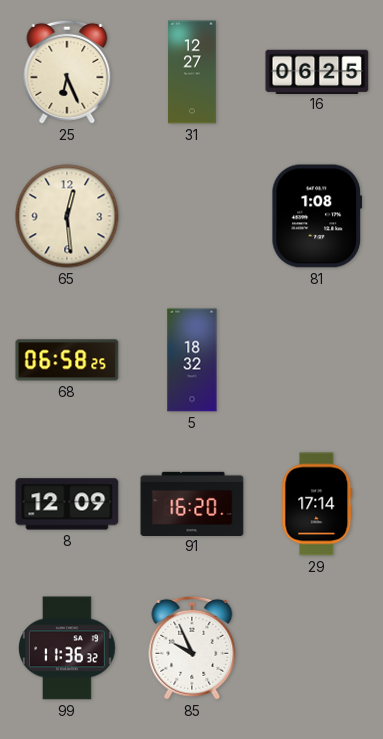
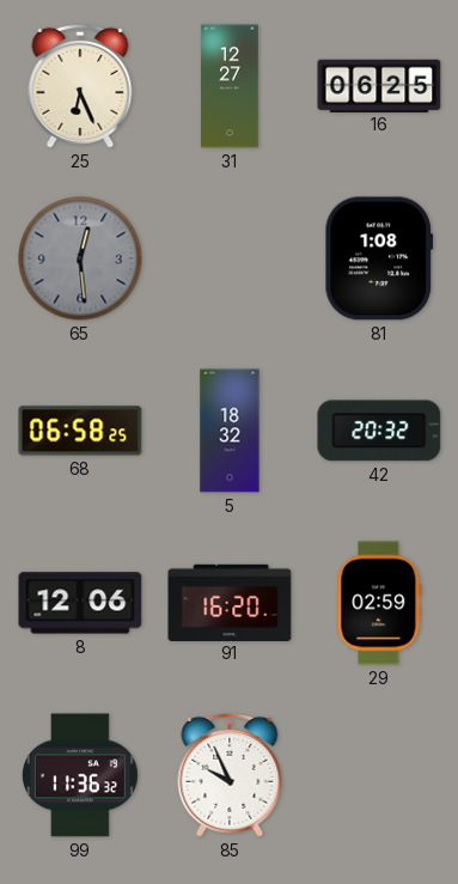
65 dial: cream -> grey (80, 258)
42: none -> 20:32 (379, 431)
8: 12:09 -> 12:06 (80, 603)
29: 17:14 -> 02:59 (379, 603)
